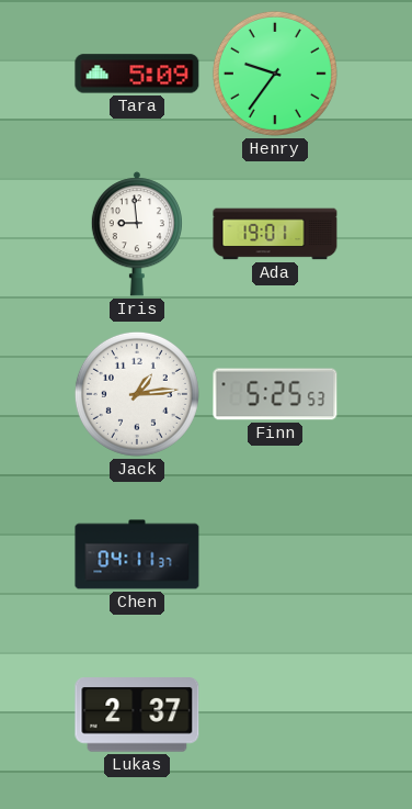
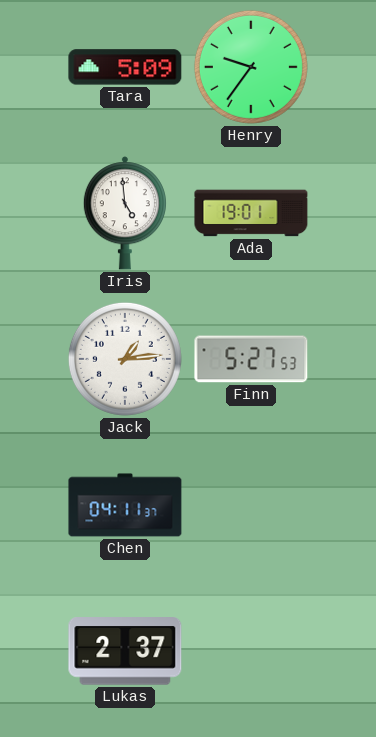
Iris: 8:59 -> 4:59 (125, 213)
Finn: 5:25 -> 5:27 (251, 359)
